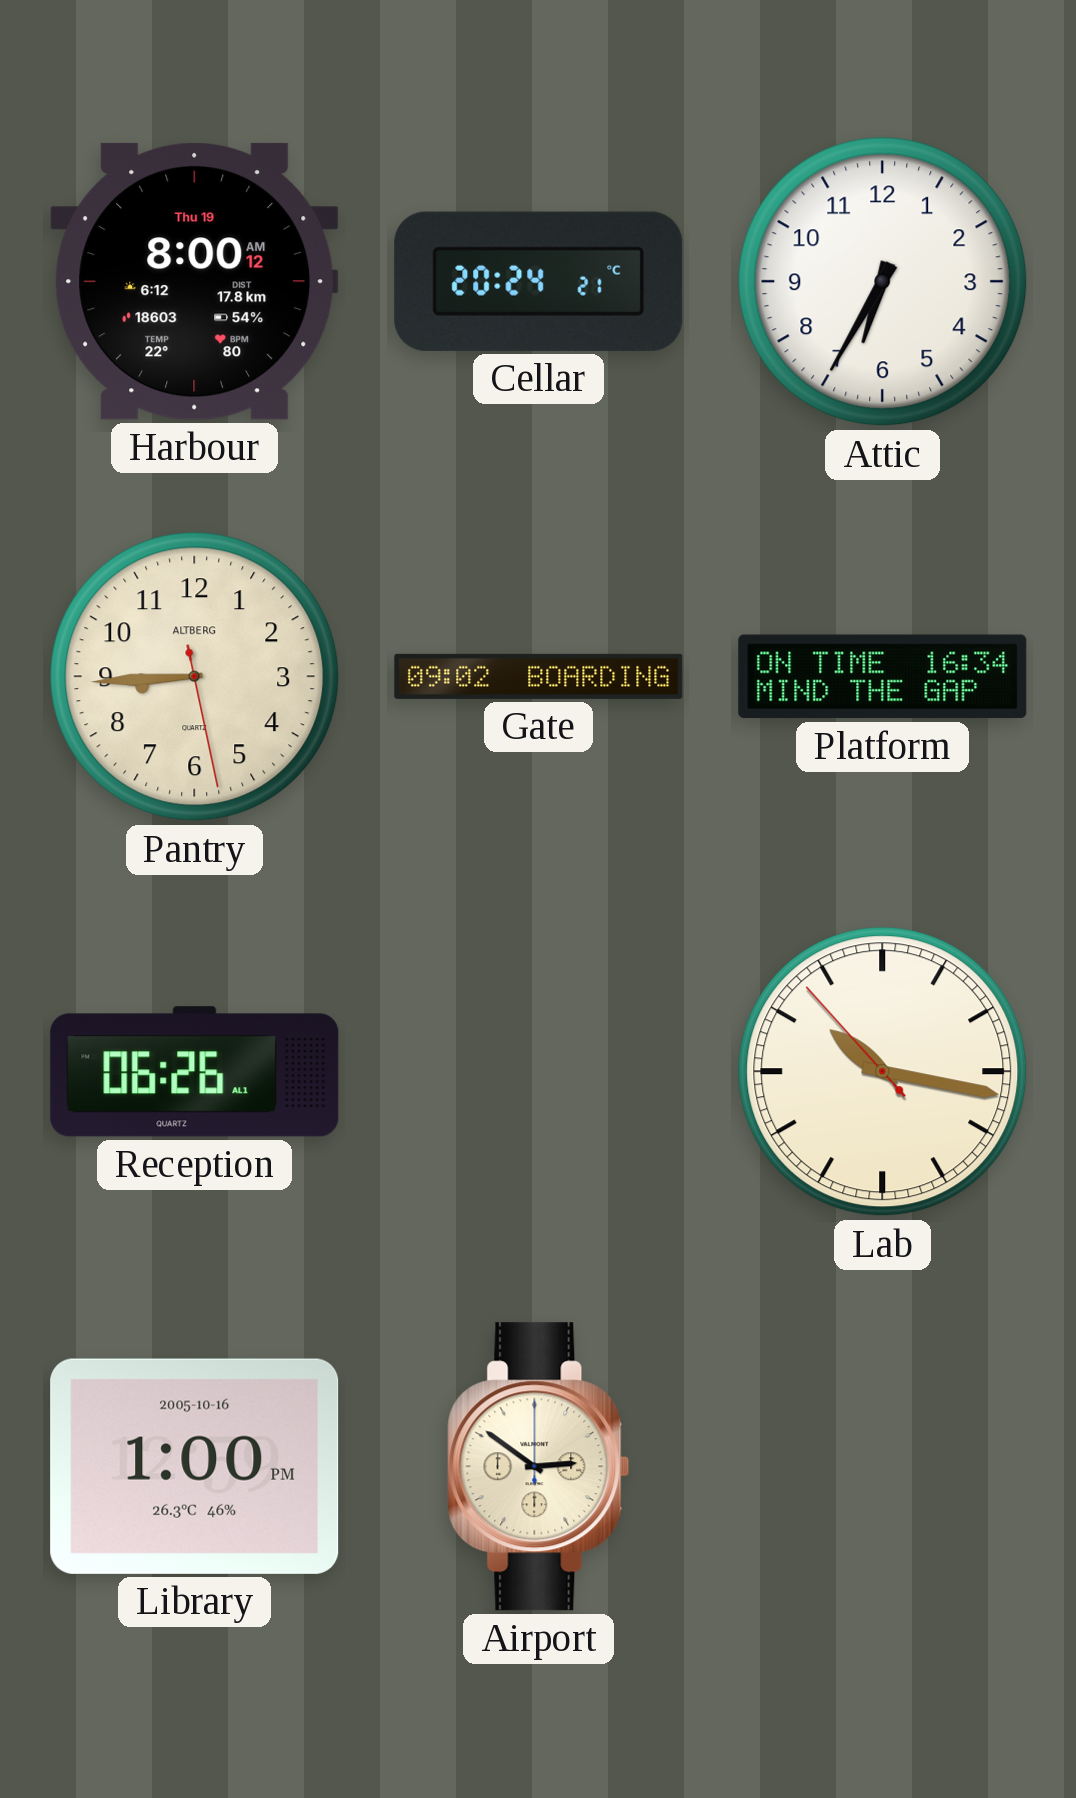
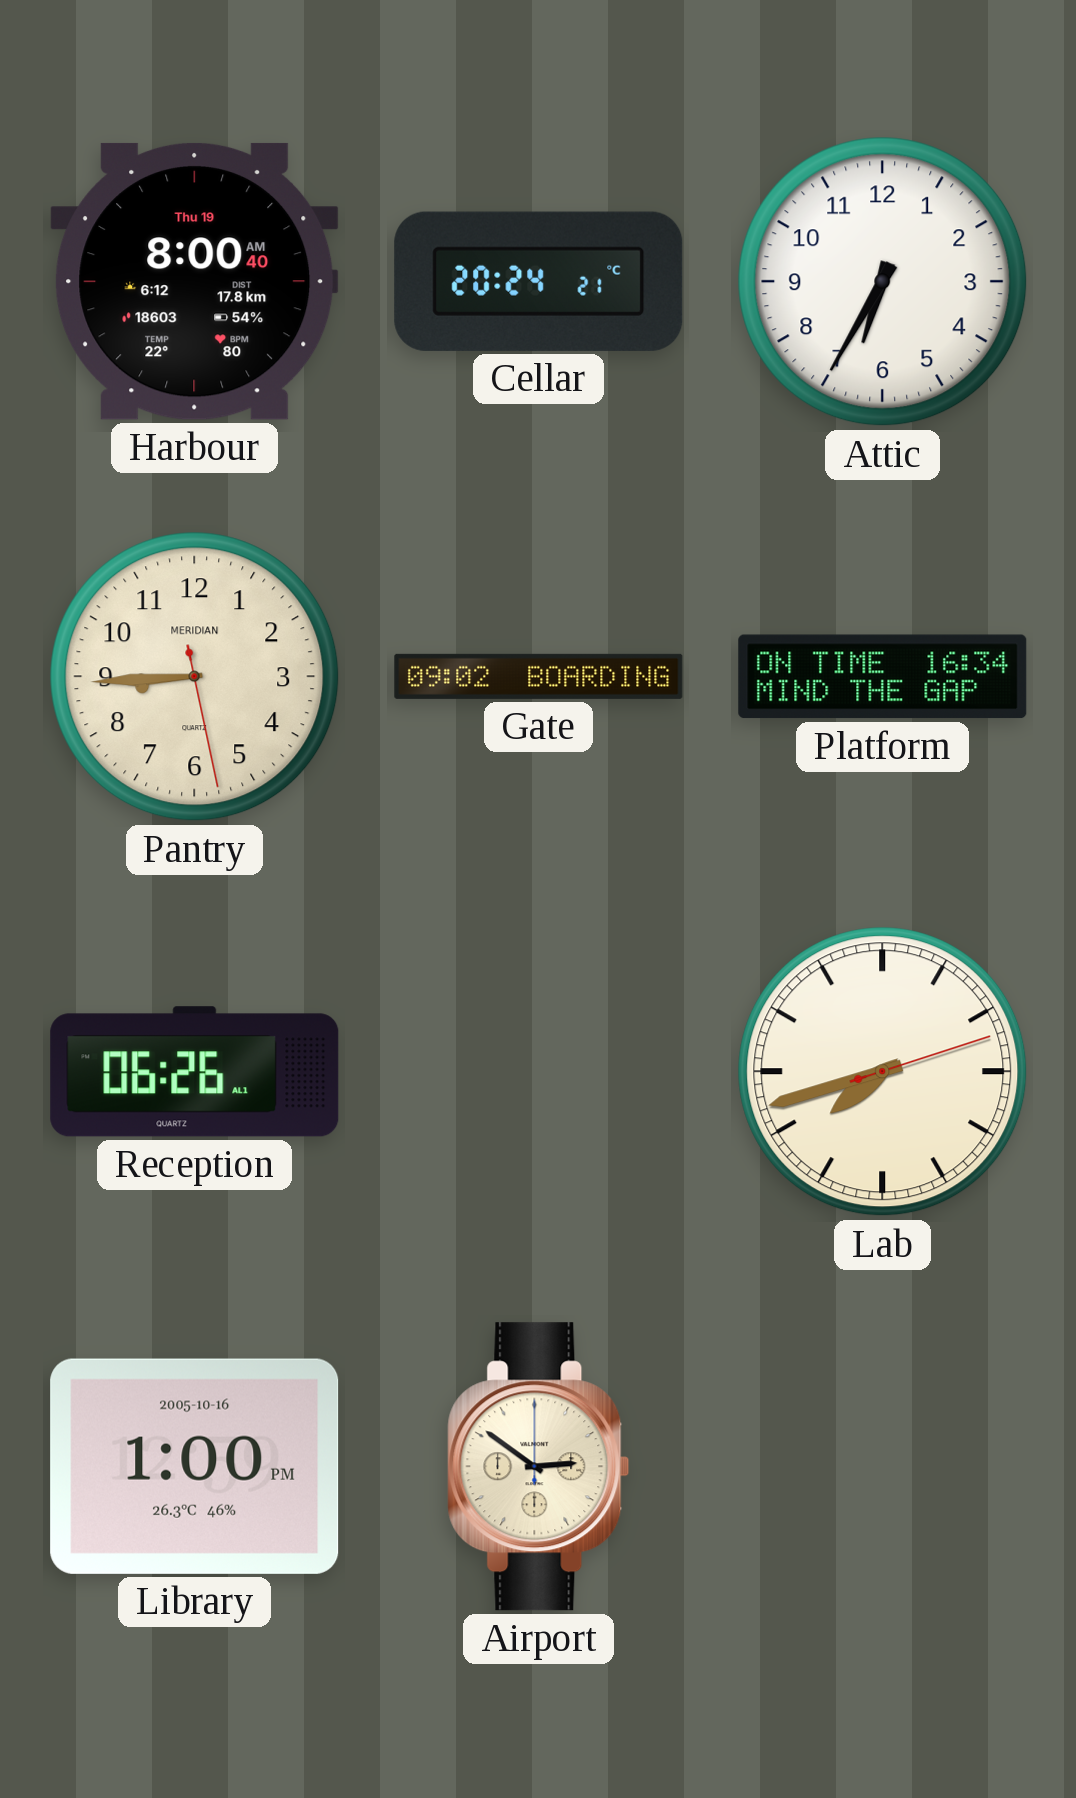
Harbour: 8:00:12 AM -> 8:00:40 AM (195, 281)
Pantry brand: ALTBERG -> MERIDIAN (195, 677)
Lab: 10:16 -> 7:42 (883, 1072)
